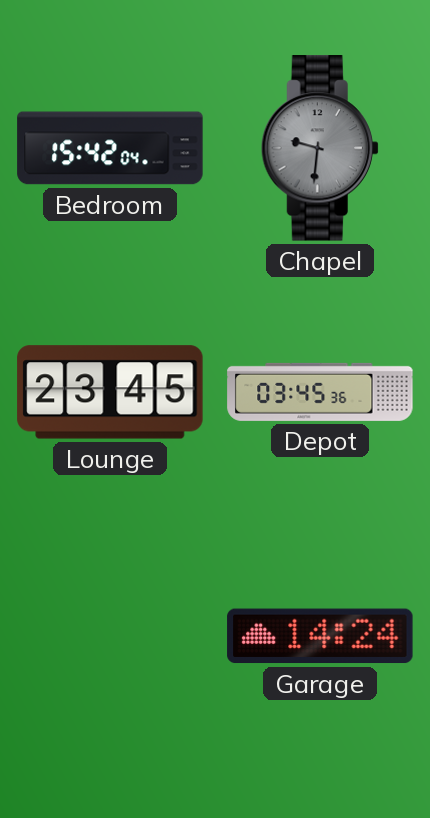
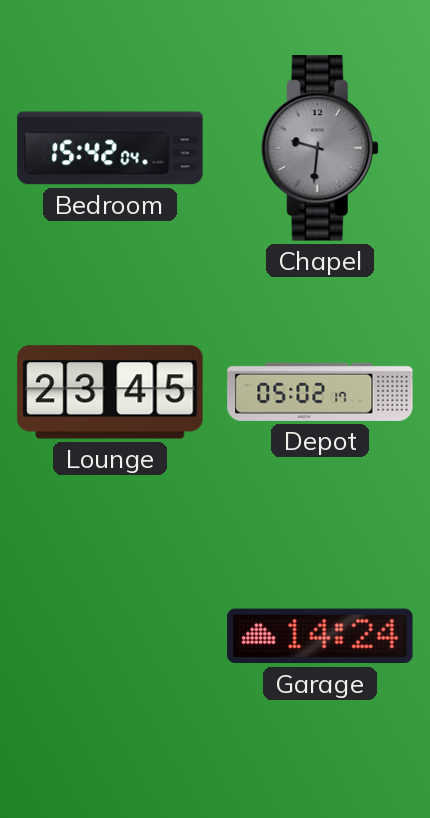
Depot: 03:45 -> 05:02 (320, 392)
